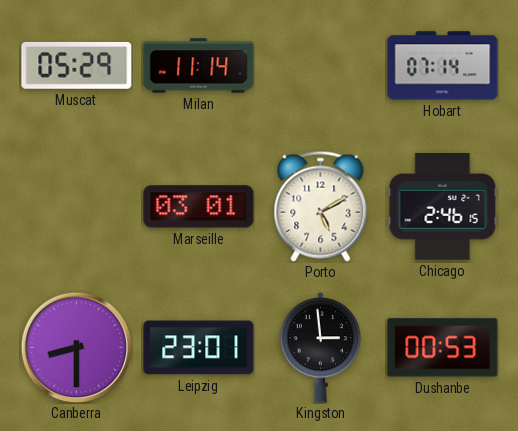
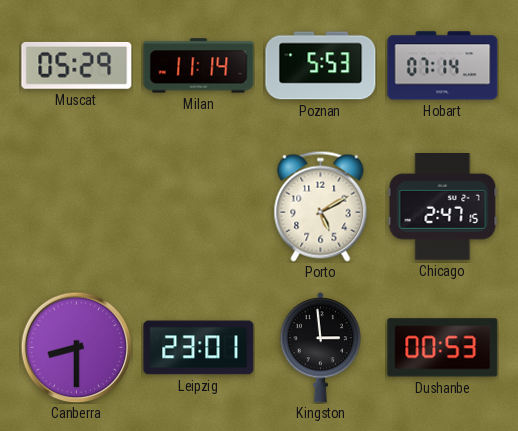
Poznan: none -> 5:53 (321, 66)
Marseille: 03:01 -> none (199, 207)
Chicago: 2:46 -> 2:47 (443, 207)
